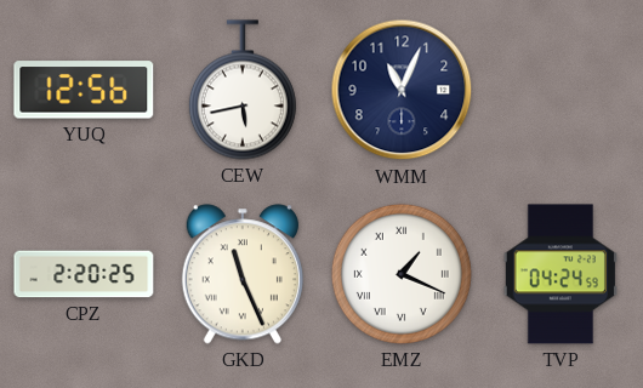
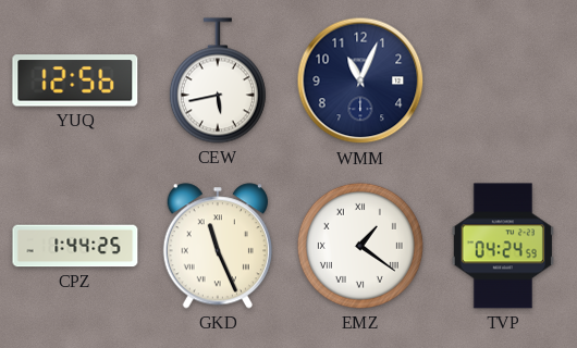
CPZ: 2:20 -> 1:44 (75, 246)
EMZ: 1:19 -> 1:21 (360, 246)
